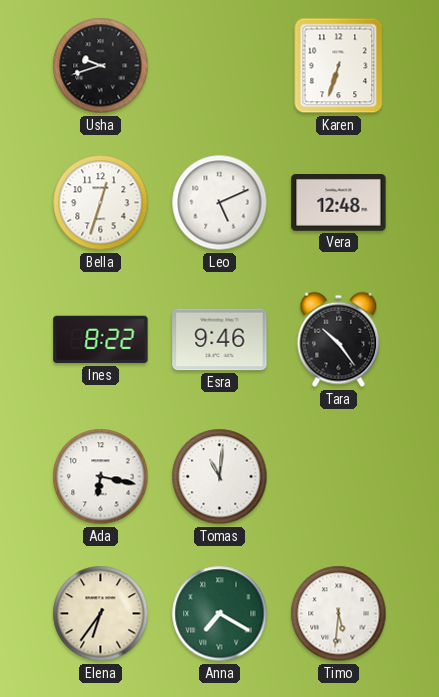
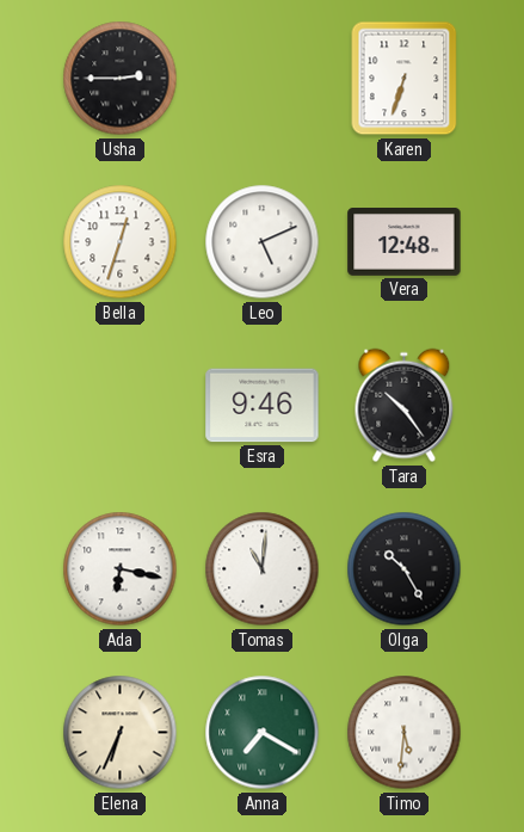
Usha: 9:42 -> 2:45 (121, 79)
Ines: 8:22 -> none (101, 340)
Olga: none -> 10:25 (405, 569)
Elena: 6:36 -> 6:34 (121, 733)
